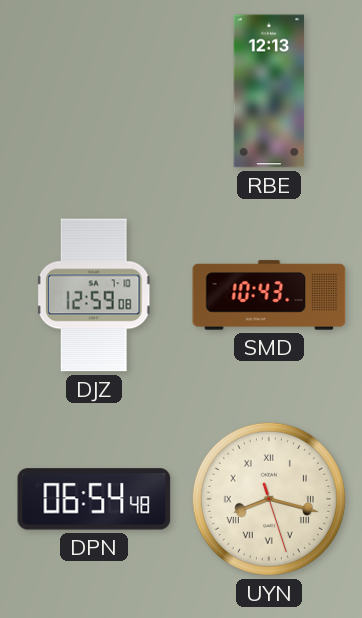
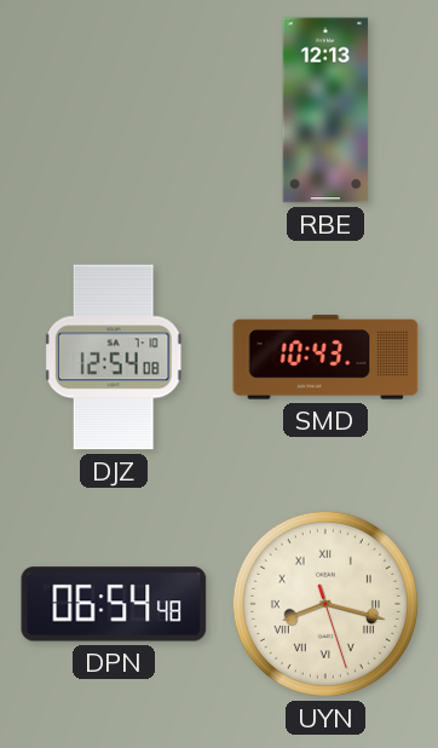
DJZ: 12:59 -> 12:54 (114, 357)
